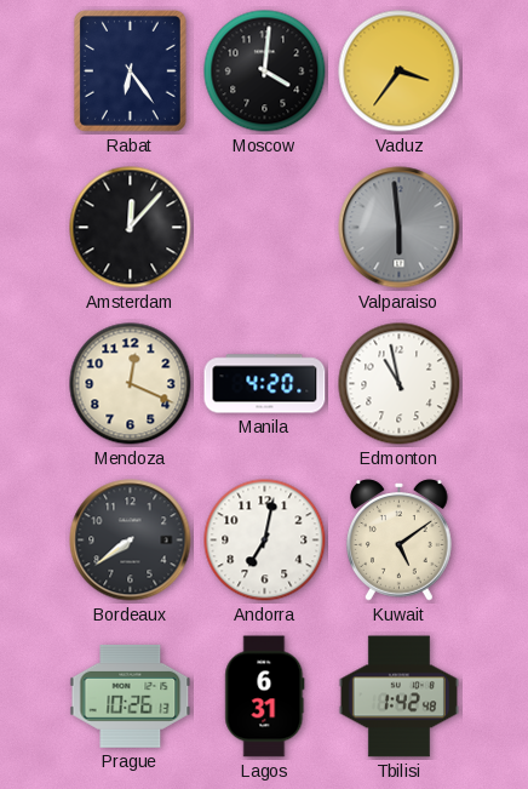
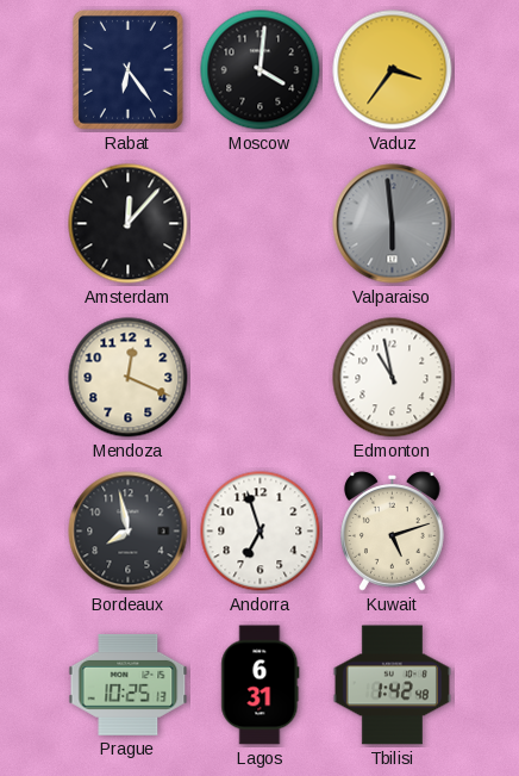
Manila: 4:20 -> none (265, 384)
Bordeaux: 7:39 -> 7:58 (129, 532)
Andorra: 7:02 -> 6:57 (261, 532)
Kuwait: 5:09 -> 5:12 (393, 532)
Prague: 10:26 -> 10:25 (129, 684)
